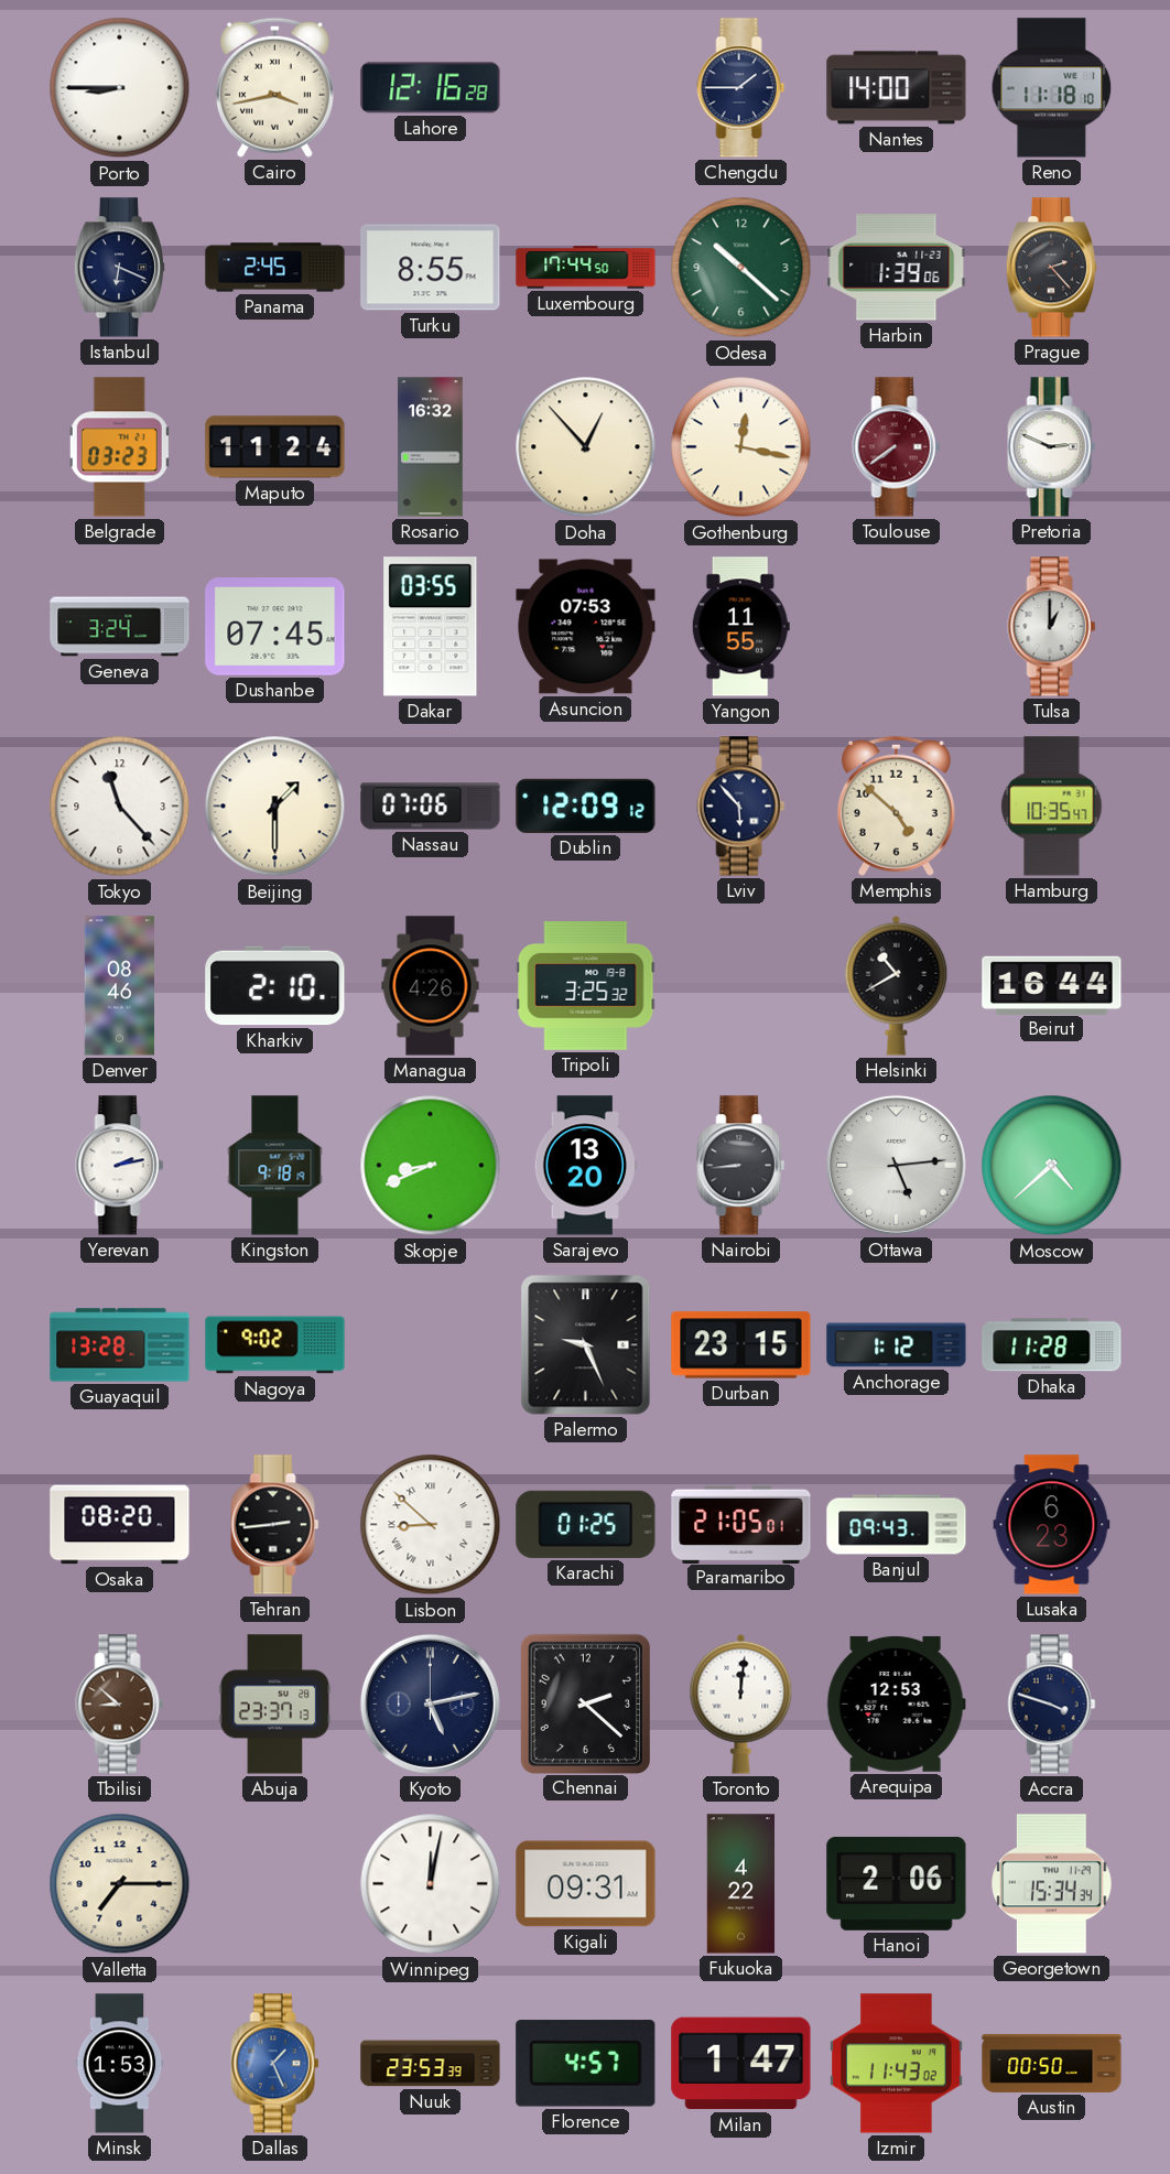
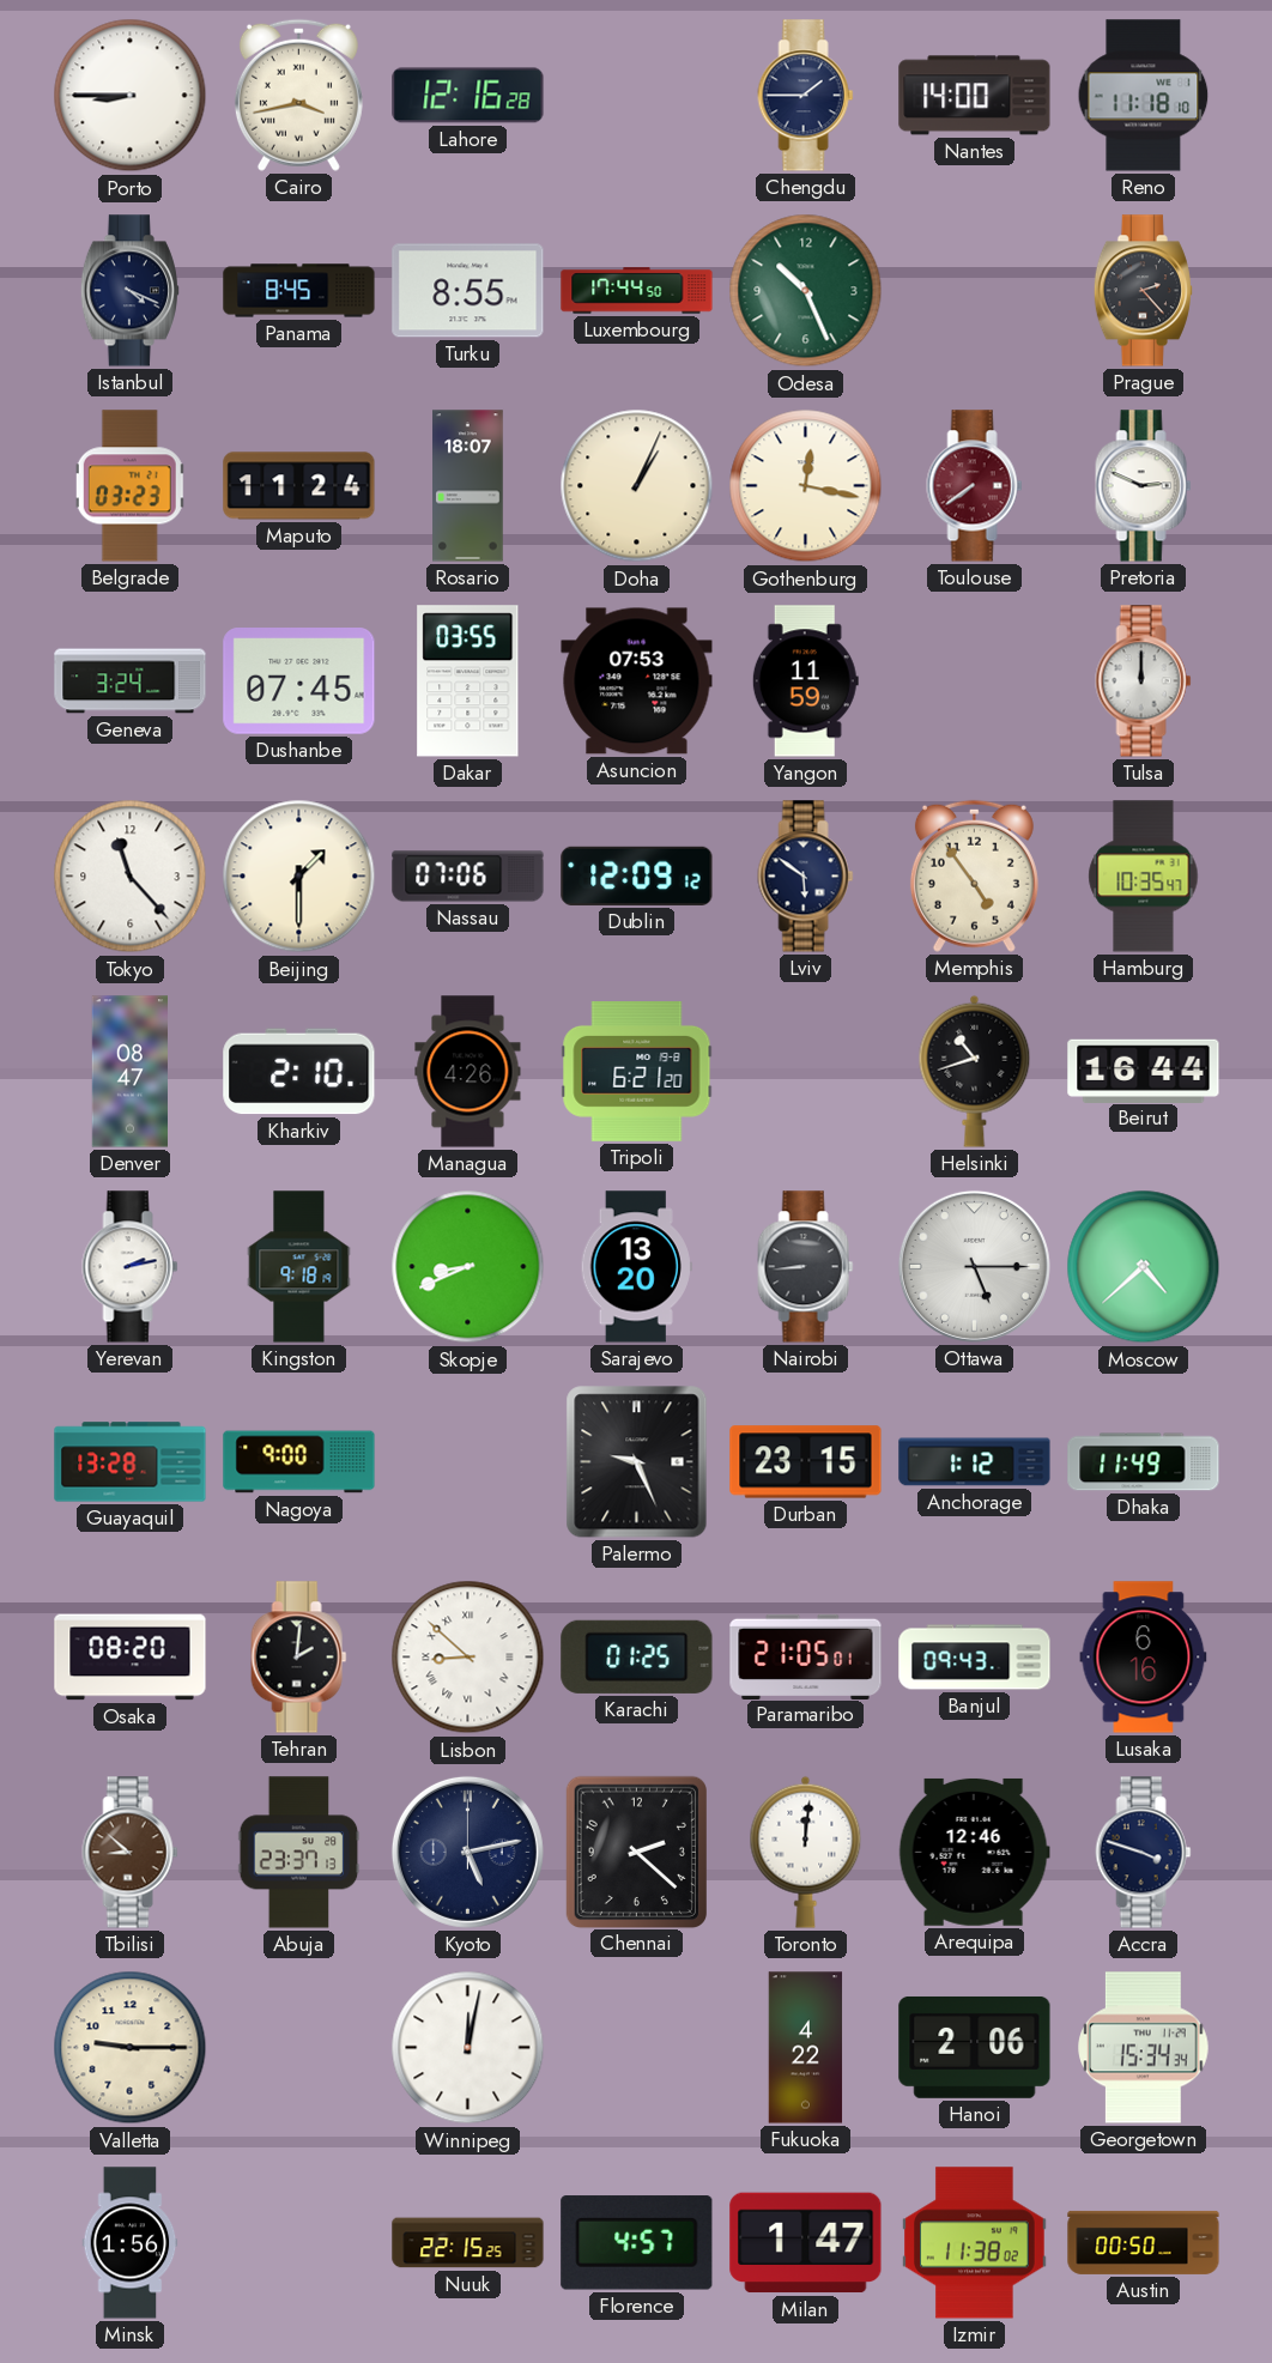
Istanbul: 6:19 -> 4:19 (129, 291)
Panama: 2:45 -> 8:45 (299, 291)
Odesa: 10:22 -> 10:26 (806, 291)
Harbin: 1:39 -> none (897, 268)
Rosario: 16:32 -> 18:07 (468, 486)
Doha: 12:53 -> 1:04 (637, 486)
Yangon: 11:55 -> 11:59 (805, 681)
Tulsa: 1:00 -> 12:00 (1144, 681)
Lviv: 5:53 -> 5:51 (806, 877)
Memphis: 4:52 -> 4:54 (974, 875)
Denver: 08:46 -> 08:47 (129, 1072)
Tripoli: 3:25 -> 6:21 (637, 1072)
Helsinki: 10:40 -> 10:42 (975, 1071)
Ottawa: 5:14 -> 5:15 (974, 1266)
Nagoya: 9:02 -> 9:00 (299, 1462)
Dhaka: 11:28 -> 11:49 (1144, 1462)
Tehran: 2:44 -> 2:01 (299, 1658)
Lusaka: 6:23 -> 6:16 (1144, 1658)
Arequipa: 12:53 -> 12:46 (974, 1852)
Valletta: 7:15 -> 9:15 (131, 2048)
Kigali: 09:31 -> none (586, 1884)
Minsk: 1:53 -> 1:56 (131, 2243)
Dallas: 1:26 -> none (275, 2064)
Nuuk: 23:53 -> 22:15 (468, 2243)
Izmir: 11:43 -> 11:38 (975, 2243)
